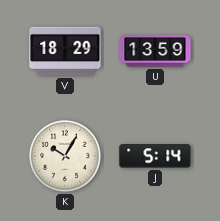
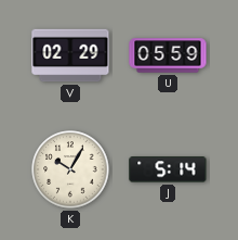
V: 18:29 -> 02:29 (70, 55)
U: 13:59 -> 05:59 (168, 55)
